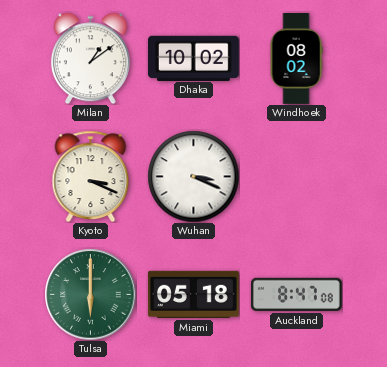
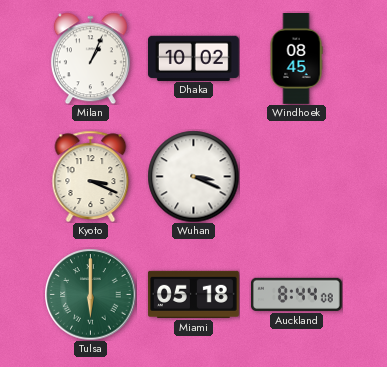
Milan: 1:09 -> 1:04 (90, 58)
Windhoek: 08:02 -> 08:45 (296, 59)
Auckland: 8:47 -> 8:44 (296, 294)
